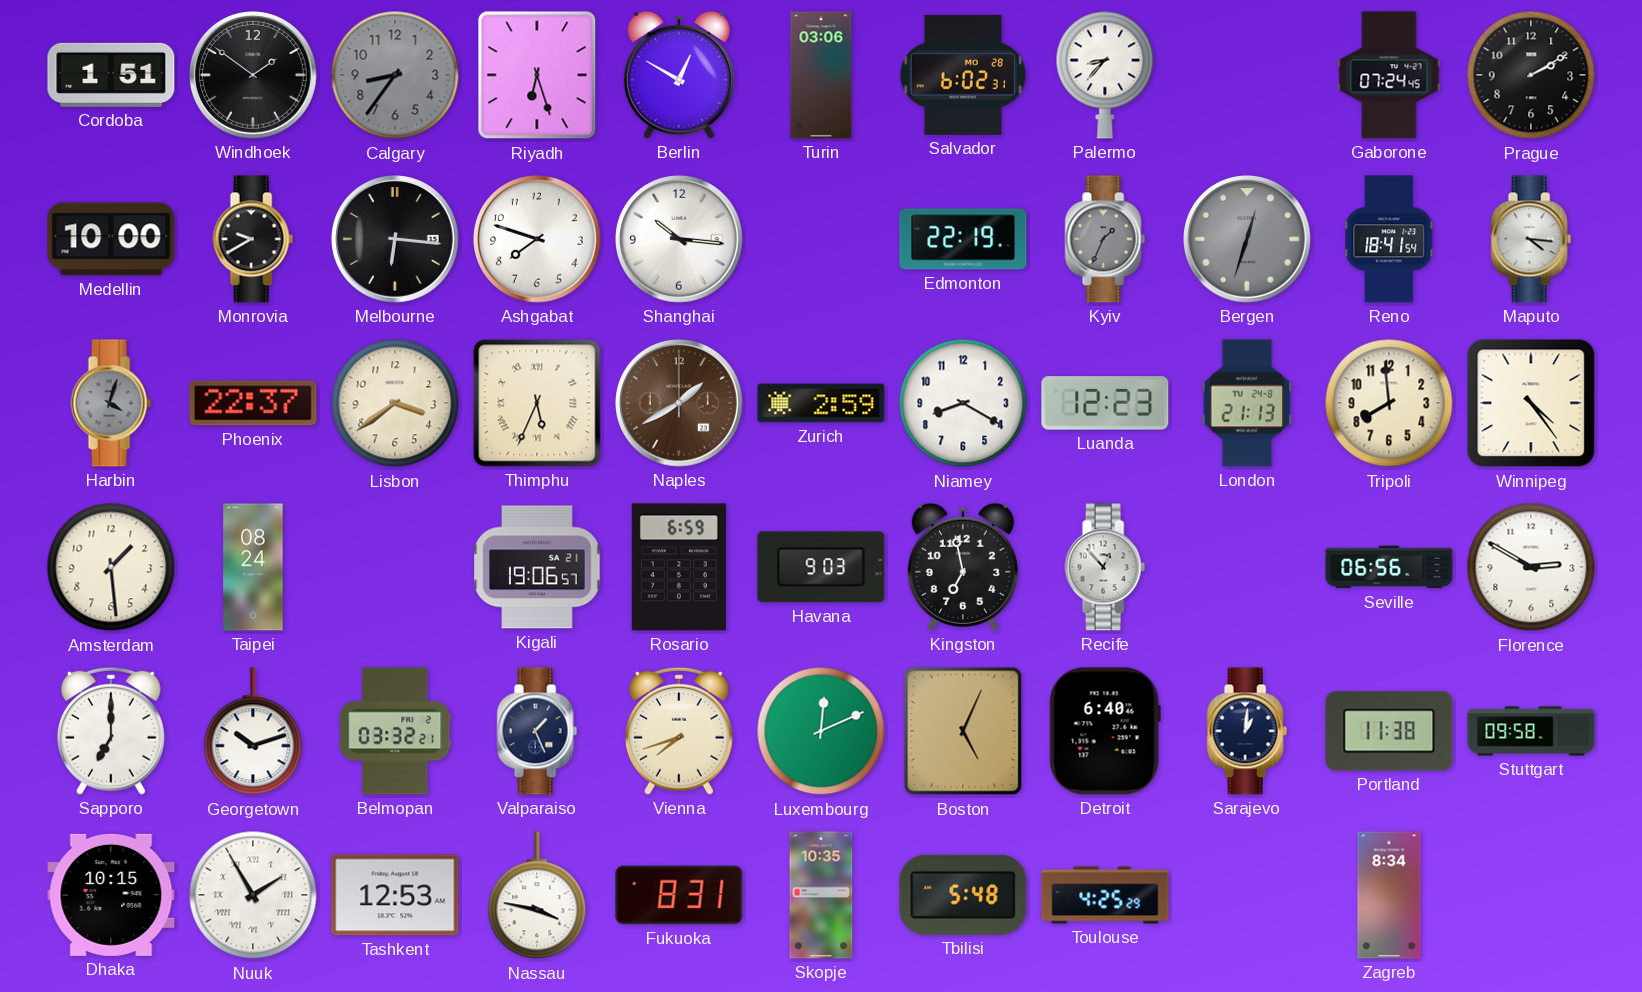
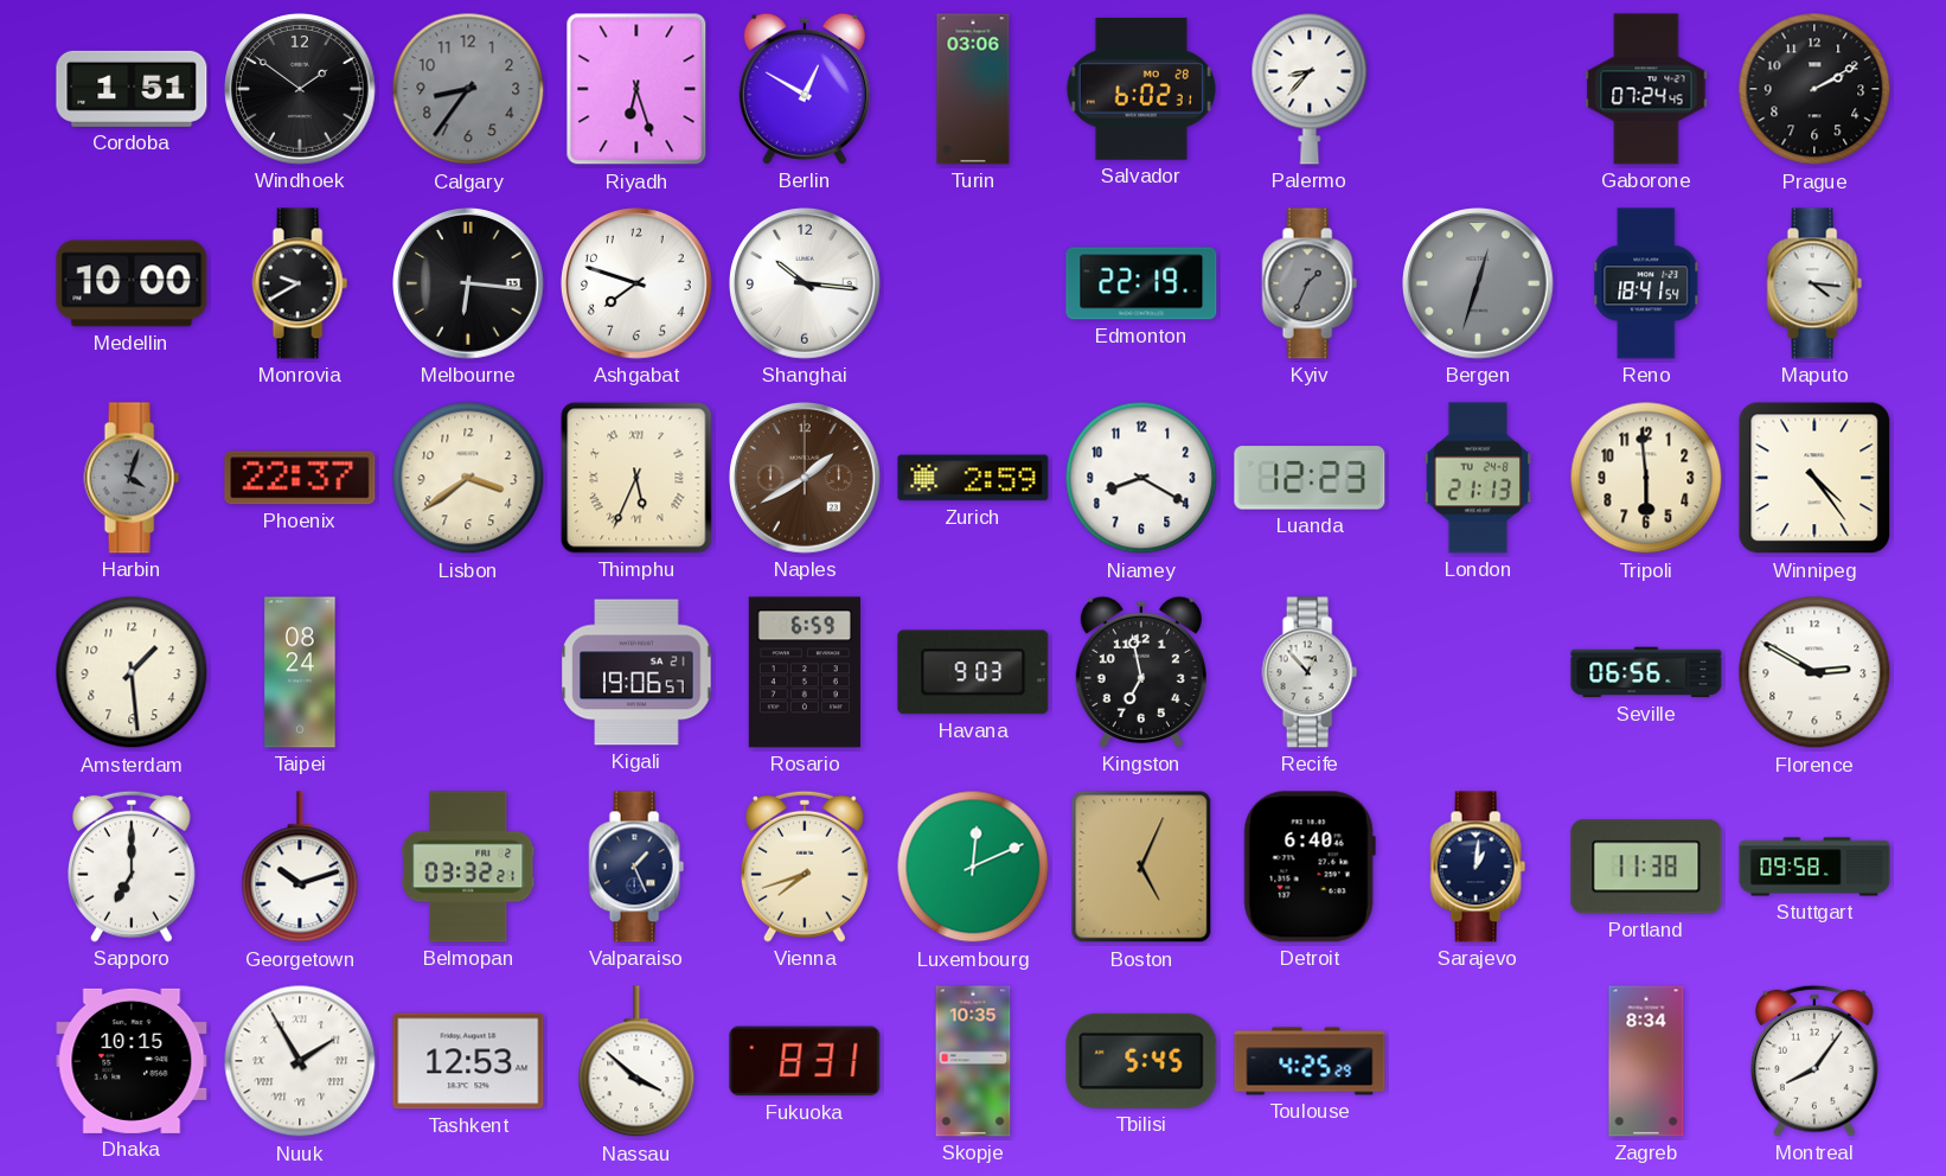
Tripoli: 7:59 -> 5:59 (1646, 478)
Nassau: 3:47 -> 3:52 (636, 1062)
Tbilisi: 5:48 -> 5:45 (1141, 1061)
Montreal: none -> 8:06 (1814, 1061)
